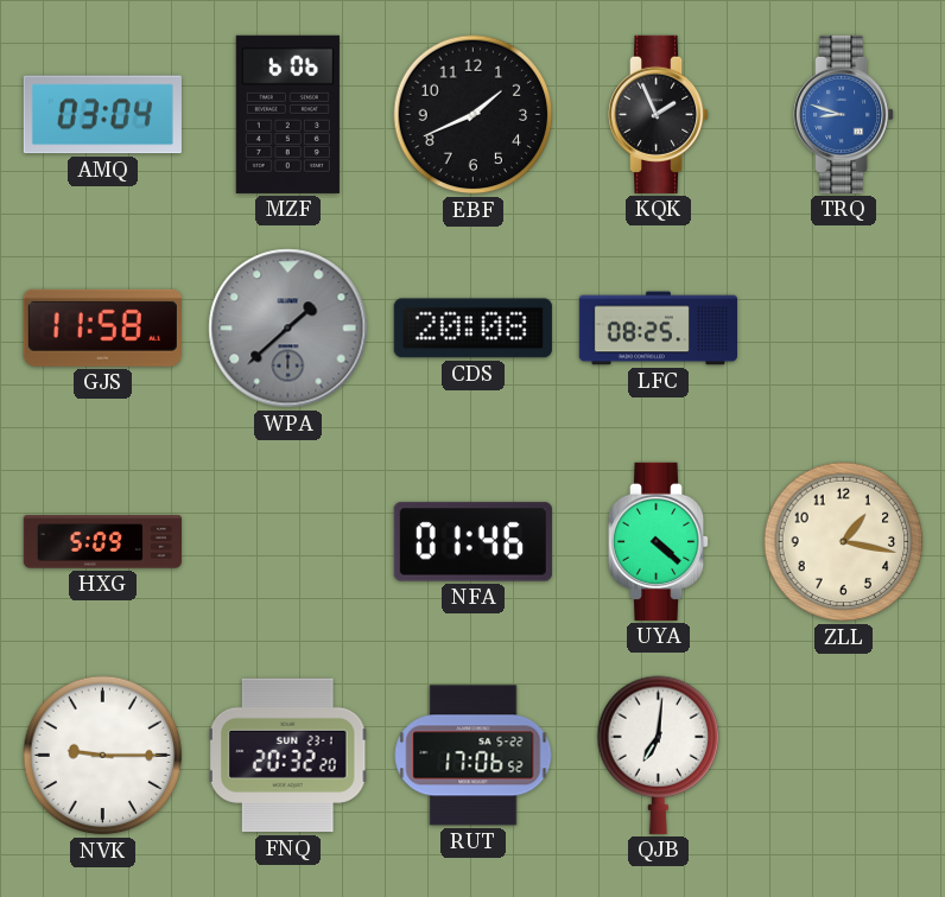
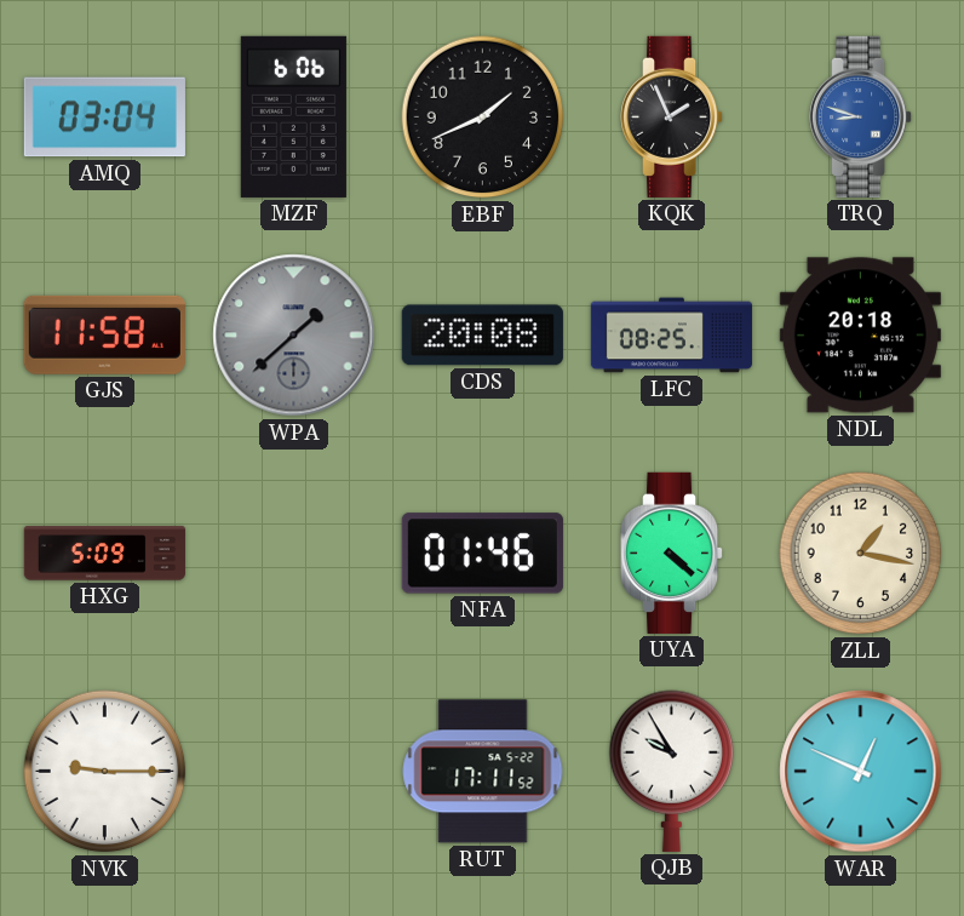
NDL: none -> 20:18 (860, 336)
FNQ: 20:32 -> none (287, 756)
RUT: 17:06 -> 17:11 (483, 772)
QJB: 7:01 -> 9:55 (672, 771)
WAR: none -> 12:49 (861, 772)
